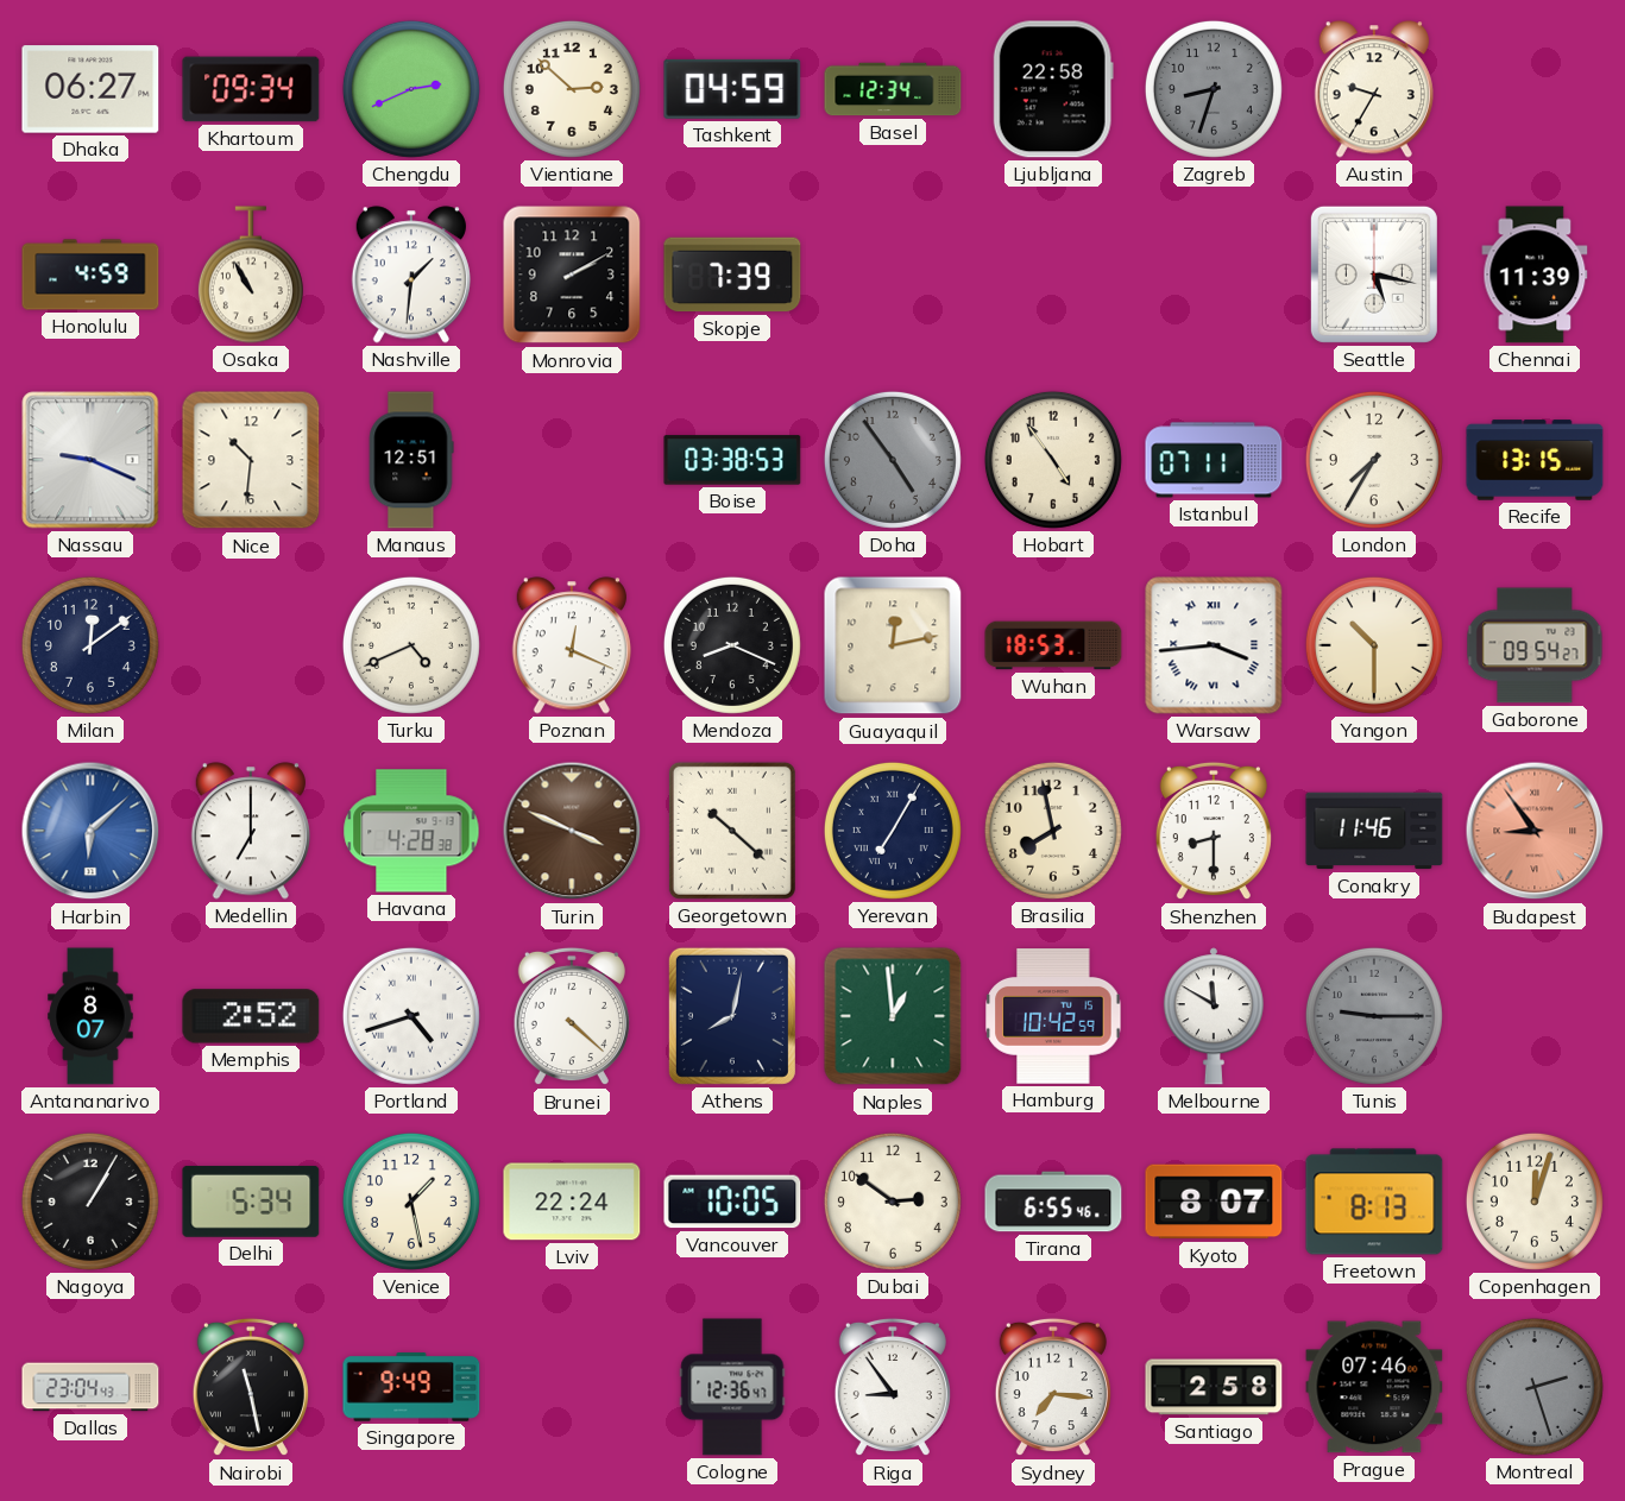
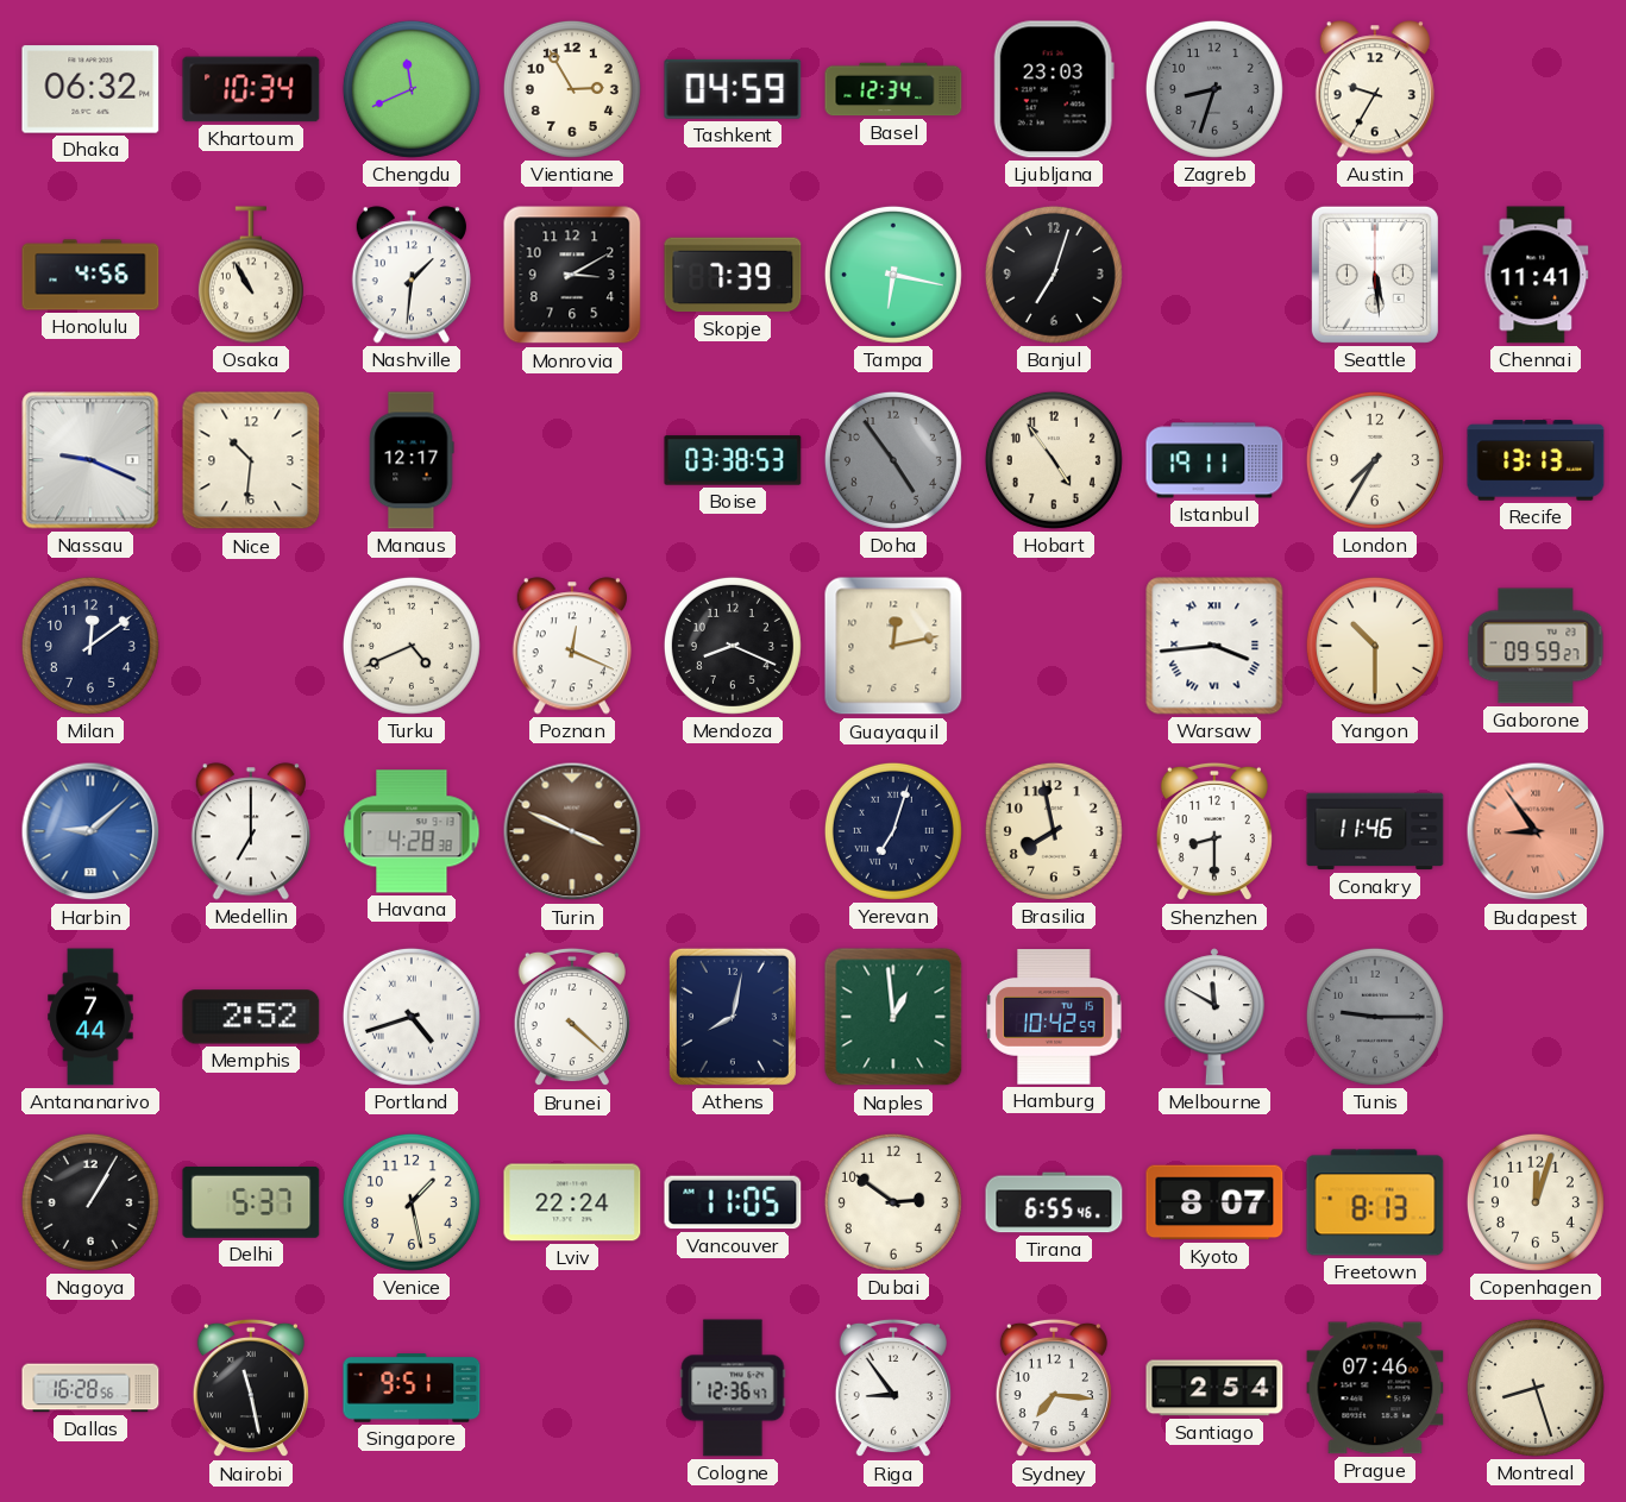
Dhaka: 06:27 -> 06:32 (90, 89)
Khartoum: 09:34 -> 10:34 (251, 89)
Chengdu: 2:41 -> 11:41 (412, 89)
Vientiane: 2:52 -> 2:55 (572, 89)
Ljubljana: 22:58 -> 23:03 (1054, 89)
Honolulu: 4:59 -> 4:56 (90, 275)
Monrovia: 2:10 -> 3:10 (572, 275)
Tampa: none -> 6:17 (893, 275)
Banjul: none -> 7:03 (1054, 275)
Seattle: 5:17 -> 5:29 (1375, 275)
Chennai: 11:39 -> 11:41 (1536, 275)
Manaus: 12:51 -> 12:17 (412, 460)
Istanbul: 07:11 -> 19:11 (1214, 460)
Recife: 13:15 -> 13:13 (1536, 460)
Wuhan: 18:53 -> none (1053, 645)
Gaborone: 09:54 -> 09:59 (1536, 646)
Harbin: 6:08 -> 9:08 (90, 831)
Georgetown: 10:22 -> none (732, 831)
Yerevan: 7:05 -> 7:03 (893, 831)
Antananarivo: 8:07 -> 7:44 (90, 1017)
Delhi: 5:34 -> 5:37 (251, 1202)
Vancouver: 10:05 -> 11:05 (733, 1202)
Dallas: 23:04 -> 16:28 (90, 1388)
Singapore: 9:49 -> 9:51 (412, 1388)
Santiago: 2:58 -> 2:54 (1214, 1388)
Montreal: 2:27 -> 8:27 (1536, 1388)
Montreal dial: grey -> cream (1536, 1388)
